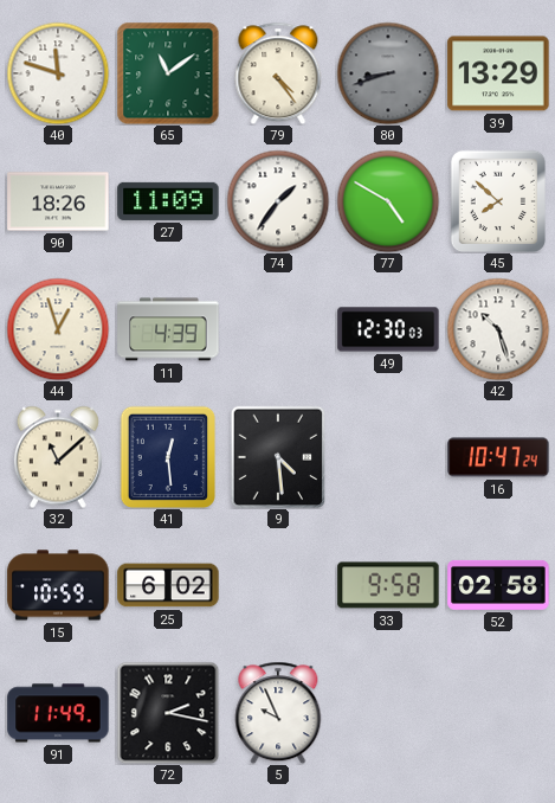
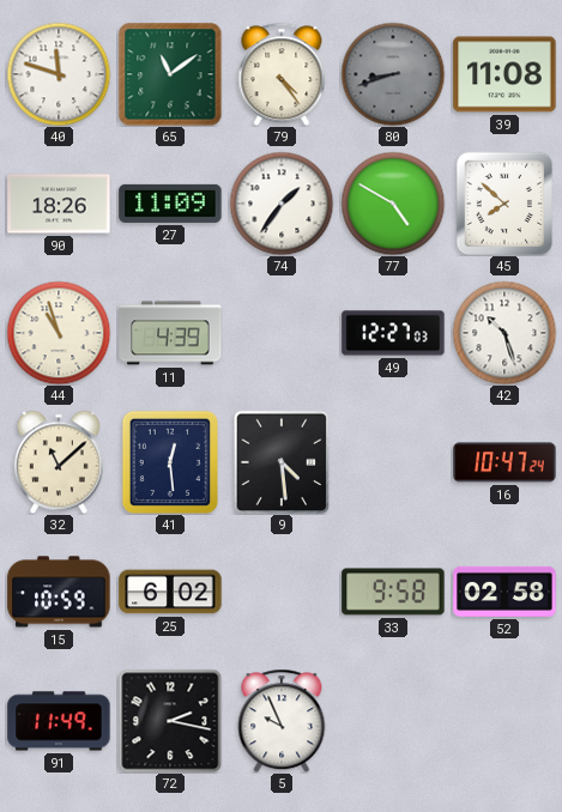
39: 13:29 -> 11:08 (504, 74)
44: 12:57 -> 10:57 (59, 333)
49: 12:30 -> 12:27 (393, 333)
